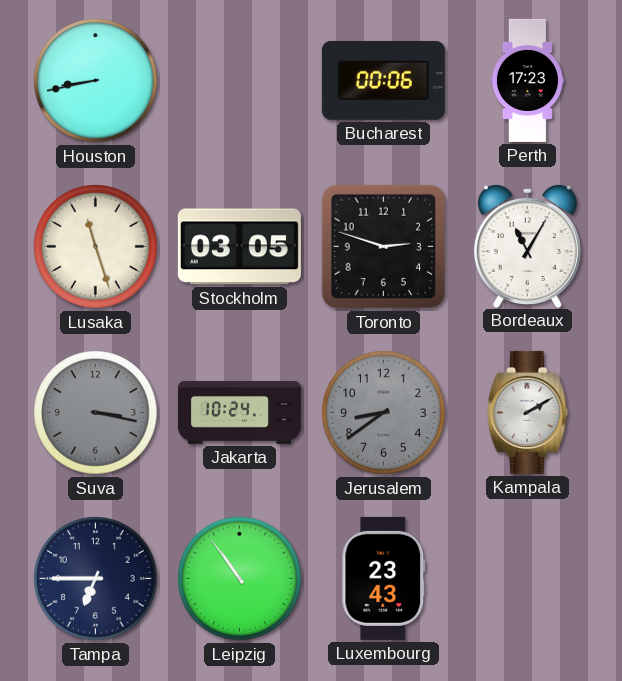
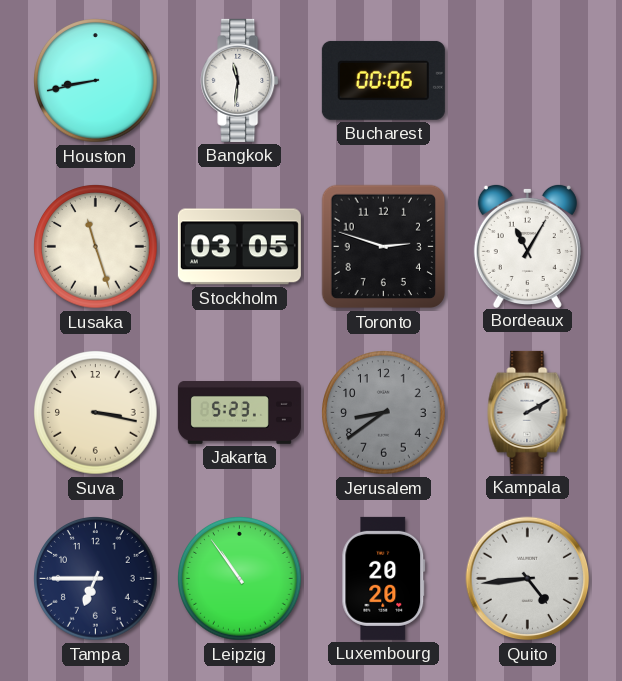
Bangkok: none -> 11:31 (240, 80)
Perth: 17:23 -> none (527, 80)
Suva dial: grey -> cream (96, 413)
Jakarta: 10:24 -> 5:23 (239, 412)
Luxembourg: 23:43 -> 20:20 (384, 578)
Quito: none -> 4:44 (528, 579)
